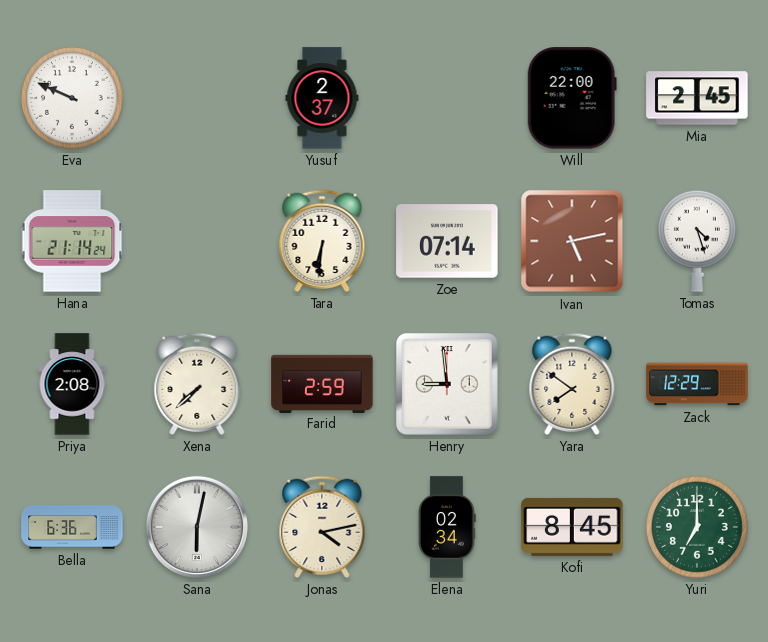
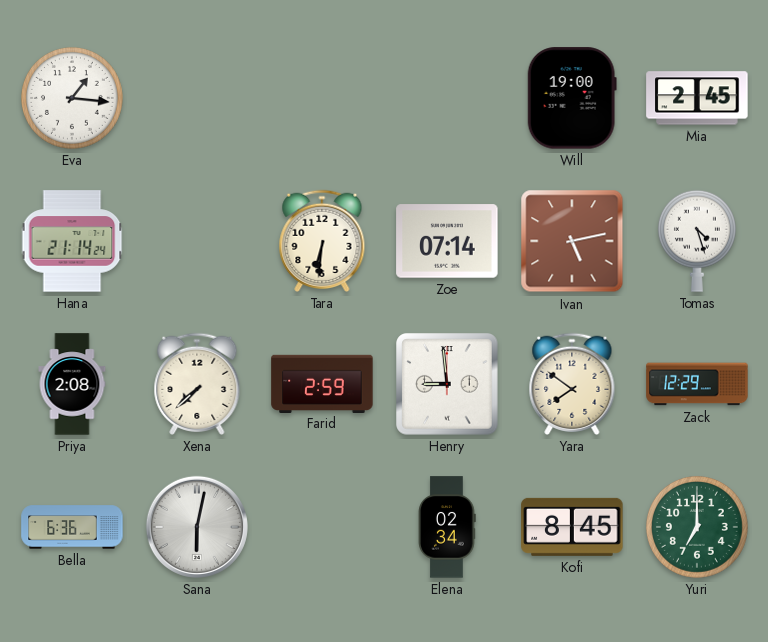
Eva: 9:49 -> 1:16 (72, 98)
Yusuf: 2:37 -> none (322, 98)
Will: 22:00 -> 19:00 (572, 98)
Jonas: 4:13 -> none (322, 527)
